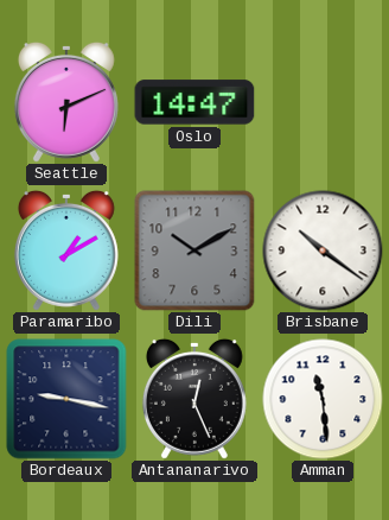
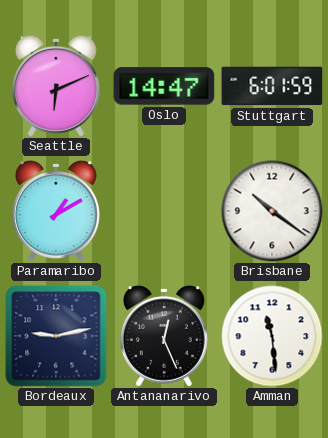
Stuttgart: none -> 6:01 (272, 86)
Dili: 10:10 -> none (194, 251)
Bordeaux: 9:17 -> 9:13 (56, 336)
